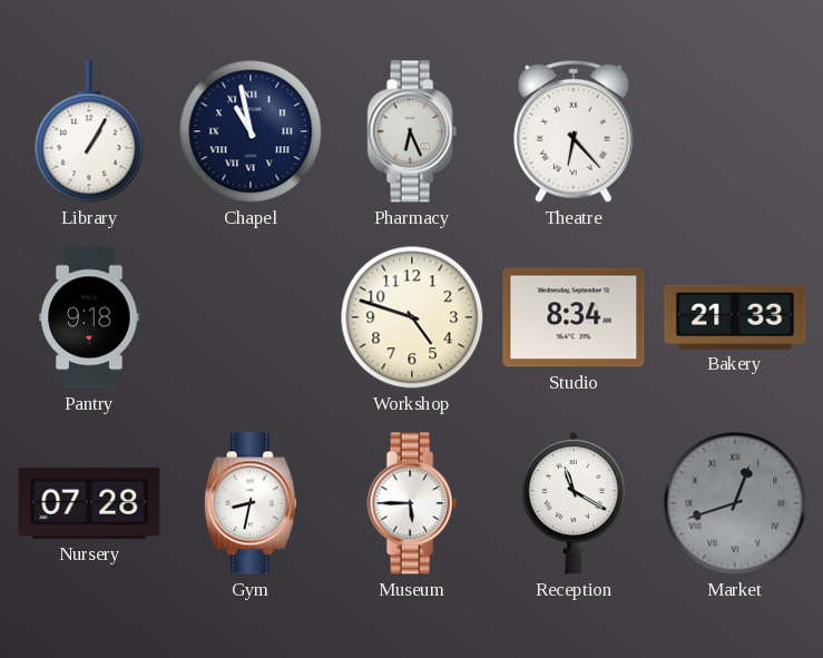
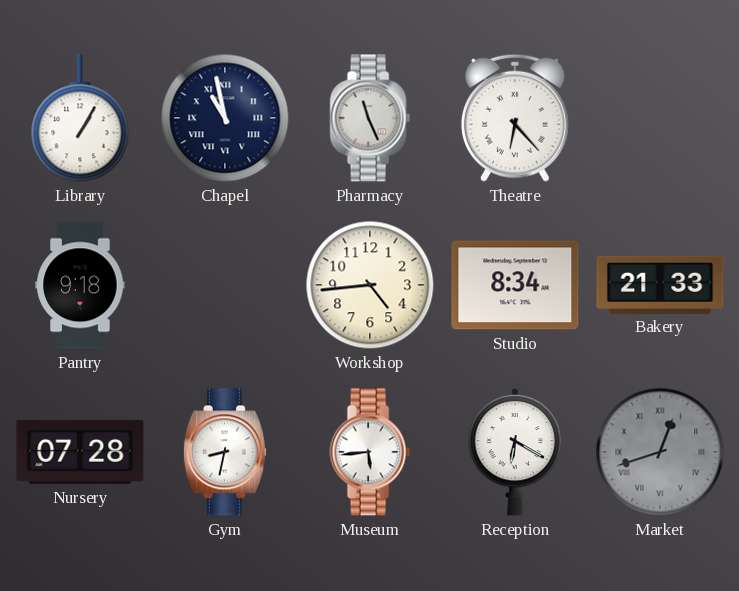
Pharmacy: 6:26 -> 11:26 (370, 118)
Workshop: 4:48 -> 4:44 (370, 285)
Museum: 5:45 -> 5:44 (370, 452)
Reception: 11:20 -> 6:20 (515, 452)
